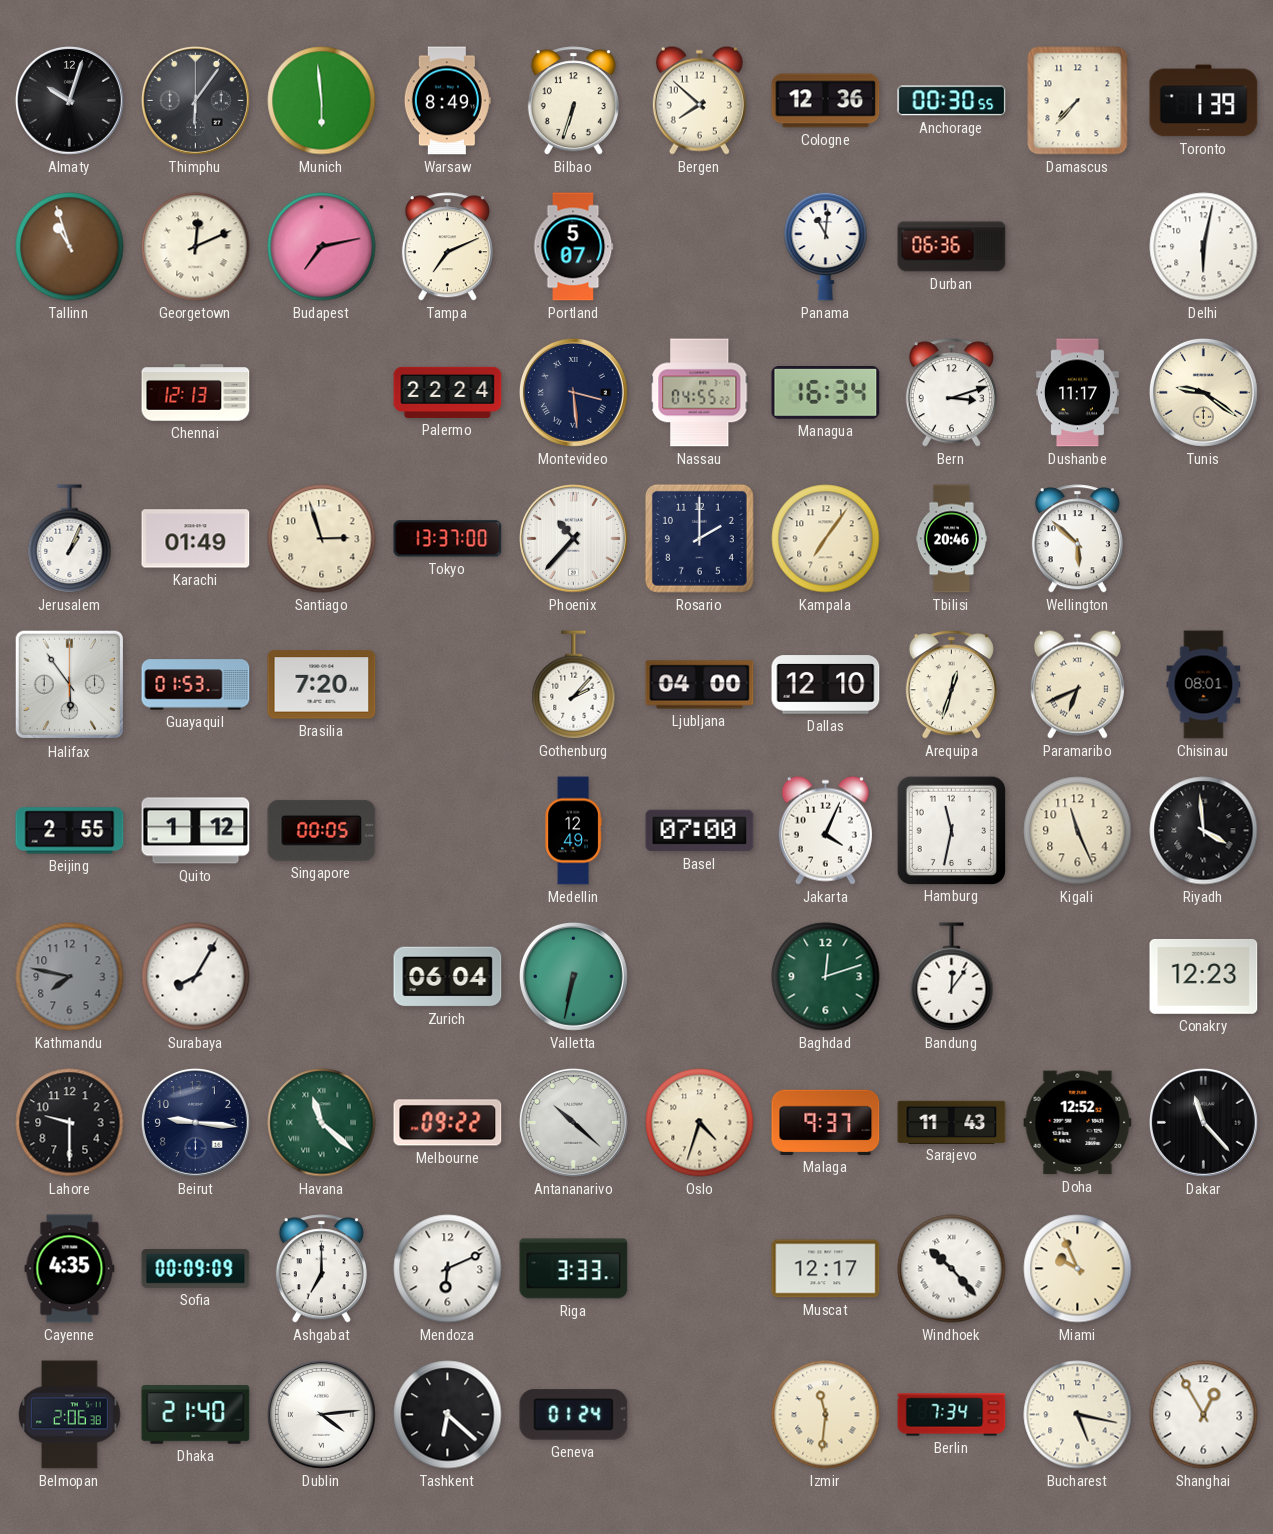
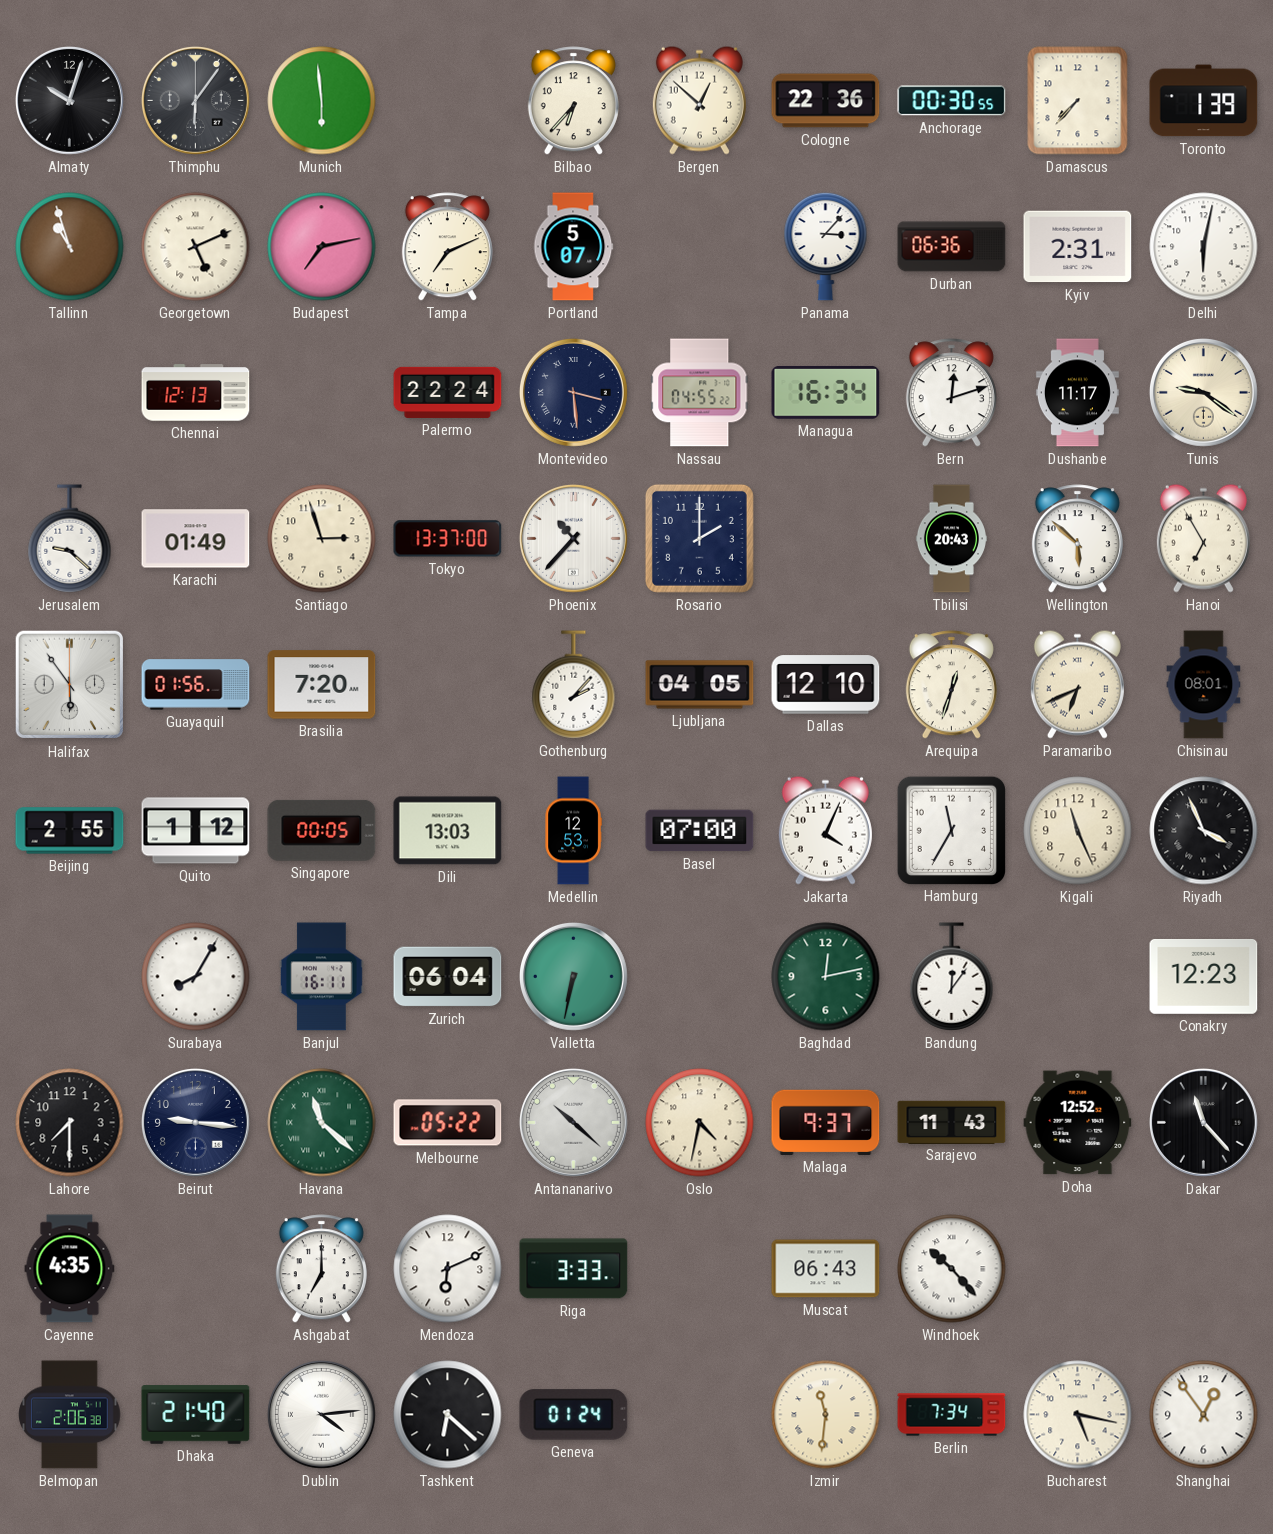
Warsaw: 8:49 -> none (447, 101)
Bilbao: 6:33 -> 6:37 (573, 101)
Bergen: 7:52 -> 12:52 (699, 100)
Cologne: 12:36 -> 22:36 (826, 101)
Georgetown: 12:11 -> 5:11 (196, 247)
Panama: 11:01 -> 3:07 (826, 246)
Kyiv: none -> 2:31 (1078, 247)
Bern: 3:12 -> 12:12 (951, 393)
Jerusalem: 1:04 -> 9:22 (70, 539)
Kampala: 7:06 -> none (826, 539)
Tbilisi: 20:46 -> 20:43 (951, 539)
Hanoi: none -> 6:55 (1203, 538)
Guayaquil: 01:53 -> 01:56 (196, 685)
Ljubljana: 04:00 -> 04:05 (700, 685)
Dili: none -> 13:03 (448, 831)
Medellin: 12:49 -> 12:53 (573, 831)
Hamburg: 11:32 -> 11:35 (951, 830)
Riyadh: 3:59 -> 3:56 (1204, 831)
Kathmandu: 7:47 -> none (70, 977)
Banjul: none -> 16:11 (322, 977)
Baghdad: 12:12 -> 12:13 (826, 977)
Lahore: 9:30 -> 7:30 (70, 1123)
Melbourne: 09:22 -> 05:22 (448, 1123)
Oslo: 4:33 -> 4:32 (700, 1123)
Sofia: 00:09 -> none (196, 1268)
Muscat: 12:17 -> 06:43 (826, 1269)
Miami: 9:56 -> none (1078, 1269)
Shanghai: 12:55 -> 12:54 (1204, 1415)
